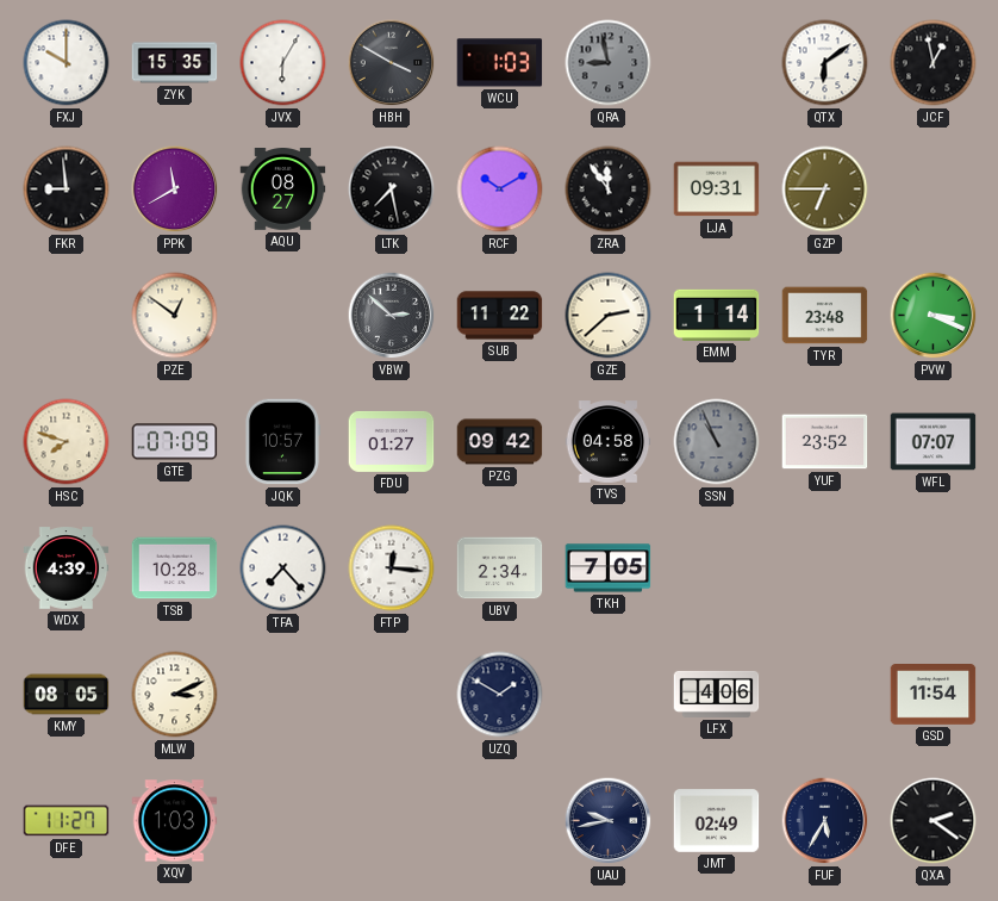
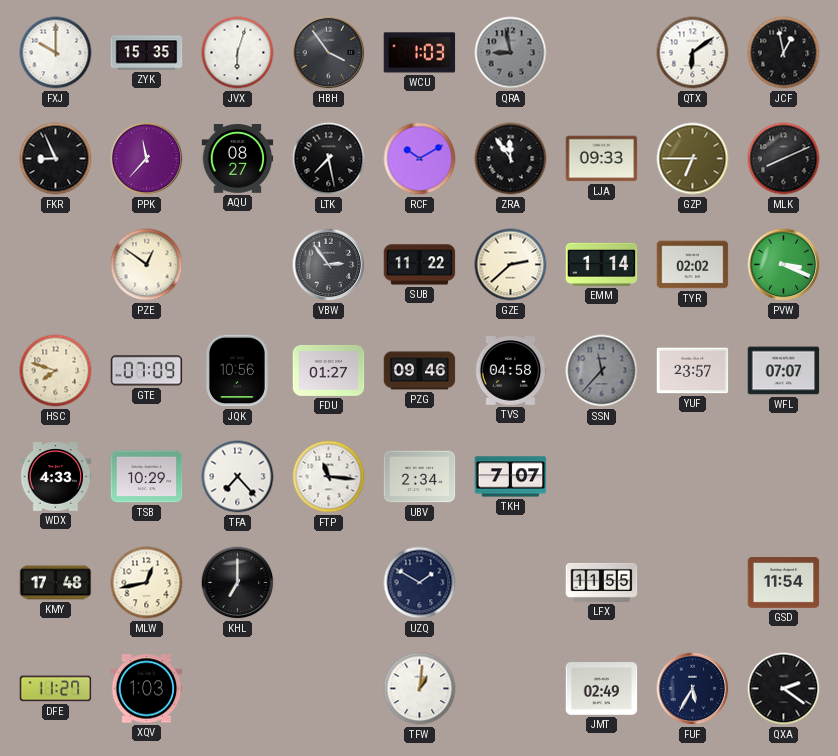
JVX: 6:05 -> 6:03 (238, 53)
HBH: 3:50 -> 3:54 (329, 53)
FKR: 8:59 -> 8:56 (56, 159)
PPK: 11:40 -> 11:37 (147, 159)
LJA: 09:31 -> 09:33 (602, 159)
MLK: none -> 8:11 (784, 159)
VBW: 2:52 -> 2:54 (329, 265)
TYR: 23:48 -> 02:02 (693, 265)
JQK: 10:57 -> 10:56 (237, 371)
PZG: 09:42 -> 09:46 (420, 371)
SSN: 10:56 -> 11:37 (602, 371)
YUF: 23:52 -> 23:57 (693, 371)
WDX: 4:39 -> 4:33 (56, 477)
TSB: 10:28 -> 10:29 (147, 477)
FTP: 12:16 -> 11:16 (329, 477)
TKH: 7:05 -> 7:07 (511, 477)
KMY: 08:05 -> 17:48 (56, 583)
MLW: 3:11 -> 12:43 (147, 583)
KHL: none -> 7:00 (238, 583)
LFX: 4:06 -> 11:55 (602, 582)
TFW: none -> 1:01 (420, 689)
UAU: 9:43 -> none (609, 821)
